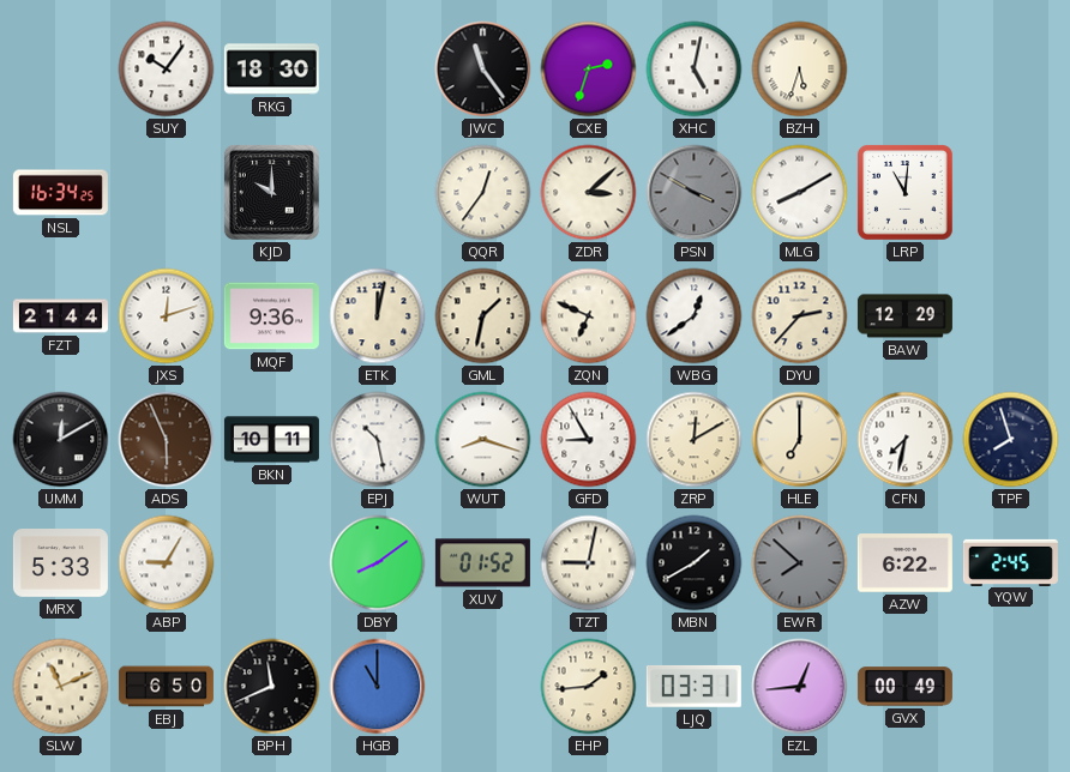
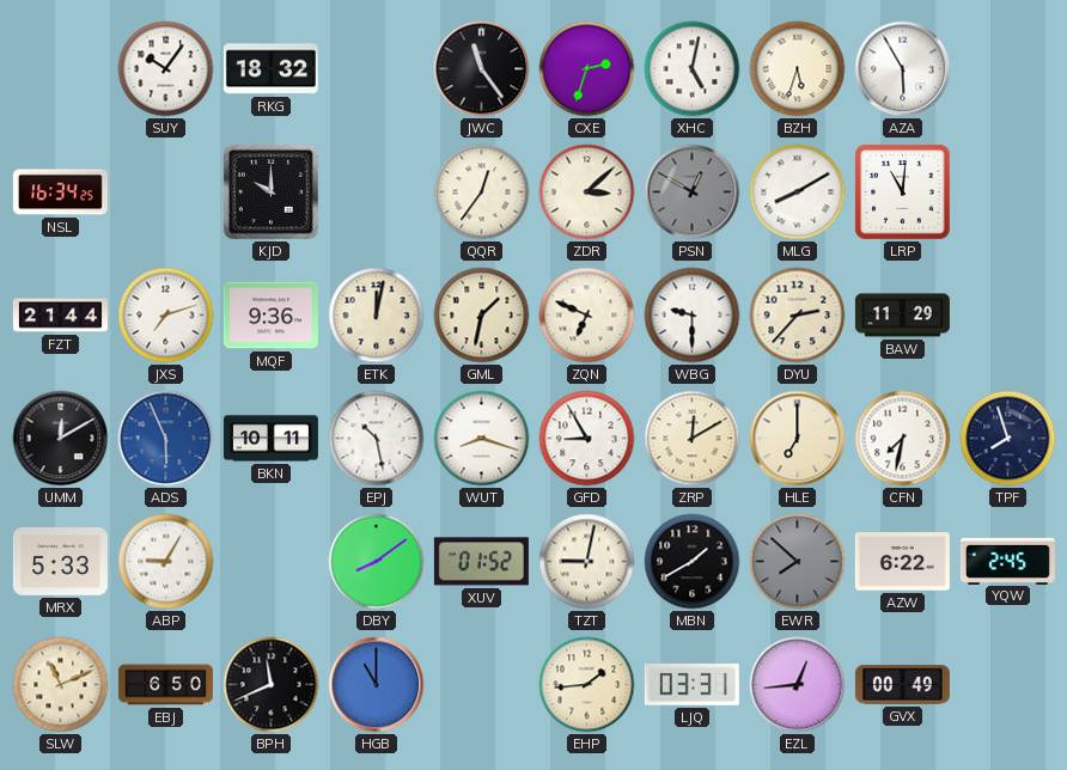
RKG: 18:30 -> 18:32 (270, 69)
AZA: none -> 5:55 (903, 69)
PSN: 3:50 -> 12:50 (693, 192)
JXS: 12:12 -> 7:12 (166, 316)
WBG: 12:39 -> 9:30 (693, 316)
BAW: 12:29 -> 11:29 (902, 316)
ADS dial: brown -> blue (166, 439)
